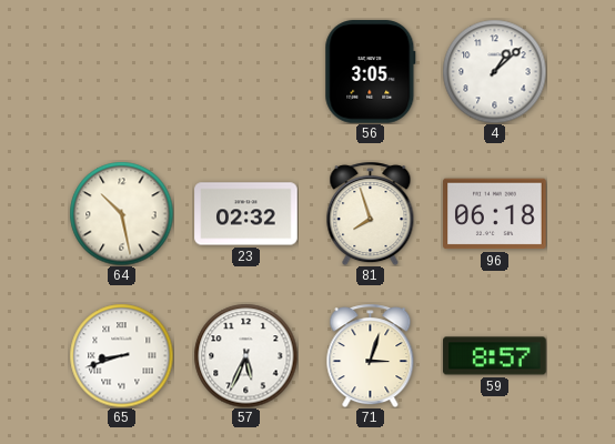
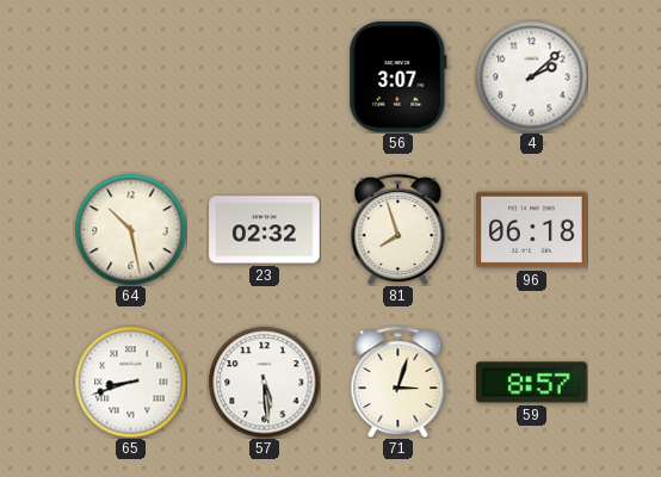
56: 3:05 -> 3:07 (399, 78)
4: 1:08 -> 2:08 (531, 76)
57: 5:34 -> 5:29 (264, 382)
